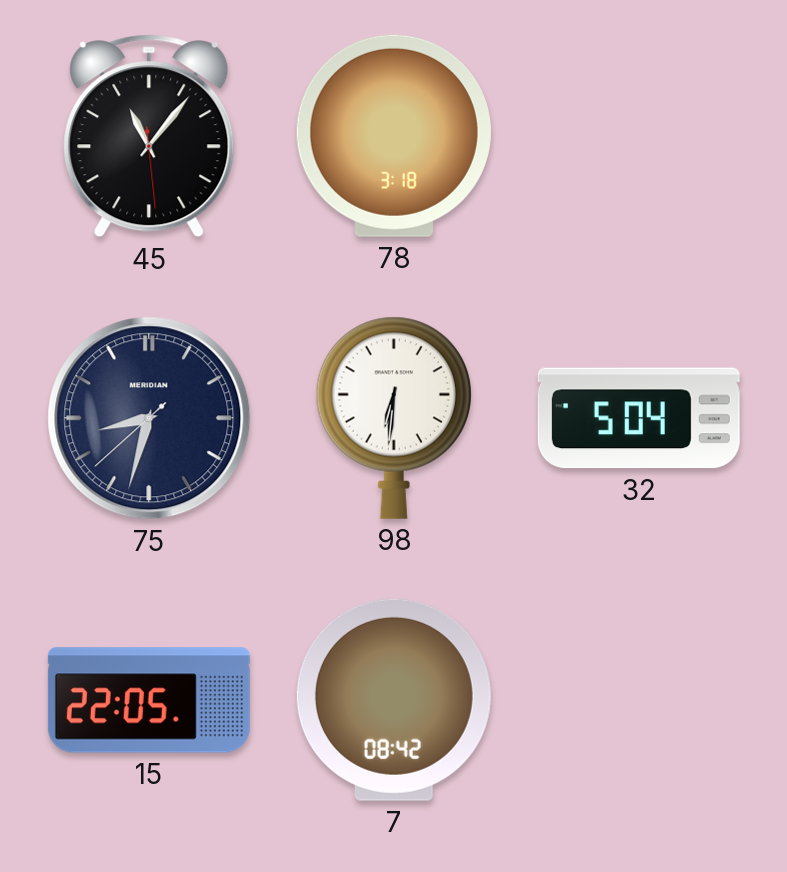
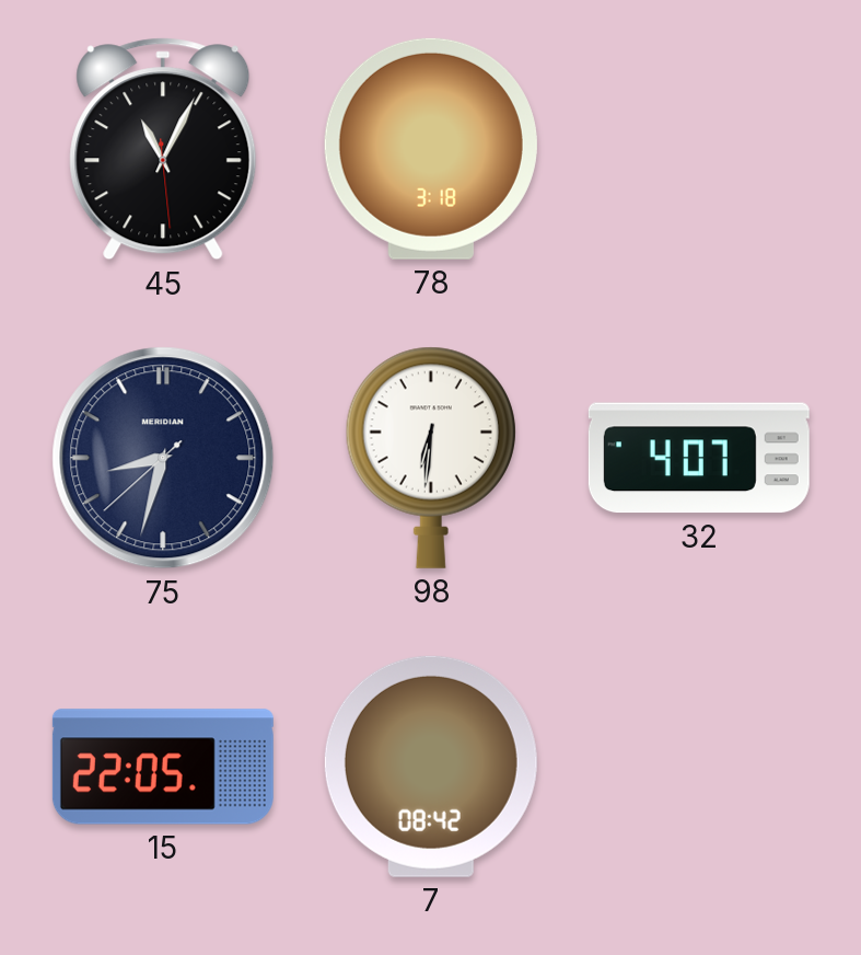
45: 11:06 -> 11:04 (163, 149)
32: 5:04 -> 4:07 (699, 458)
